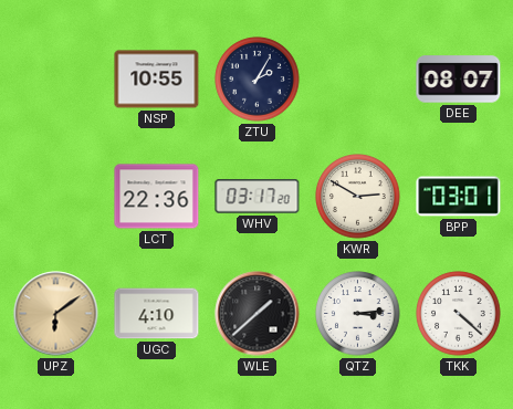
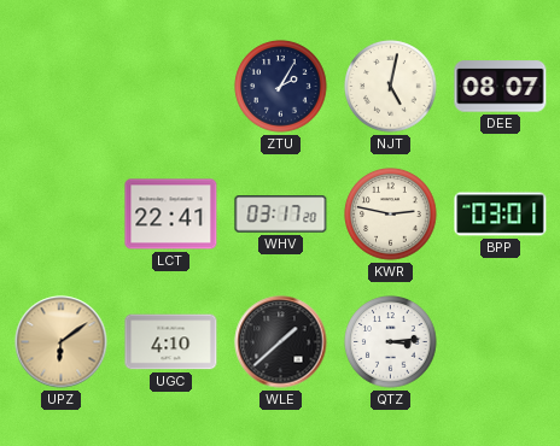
NSP: 10:55 -> none (157, 80)
NJT: none -> 5:02 (391, 87)
LCT: 22:36 -> 22:41 (171, 215)
KWR: 2:50 -> 2:47 (391, 215)
TKK: 4:22 -> none (459, 314)
